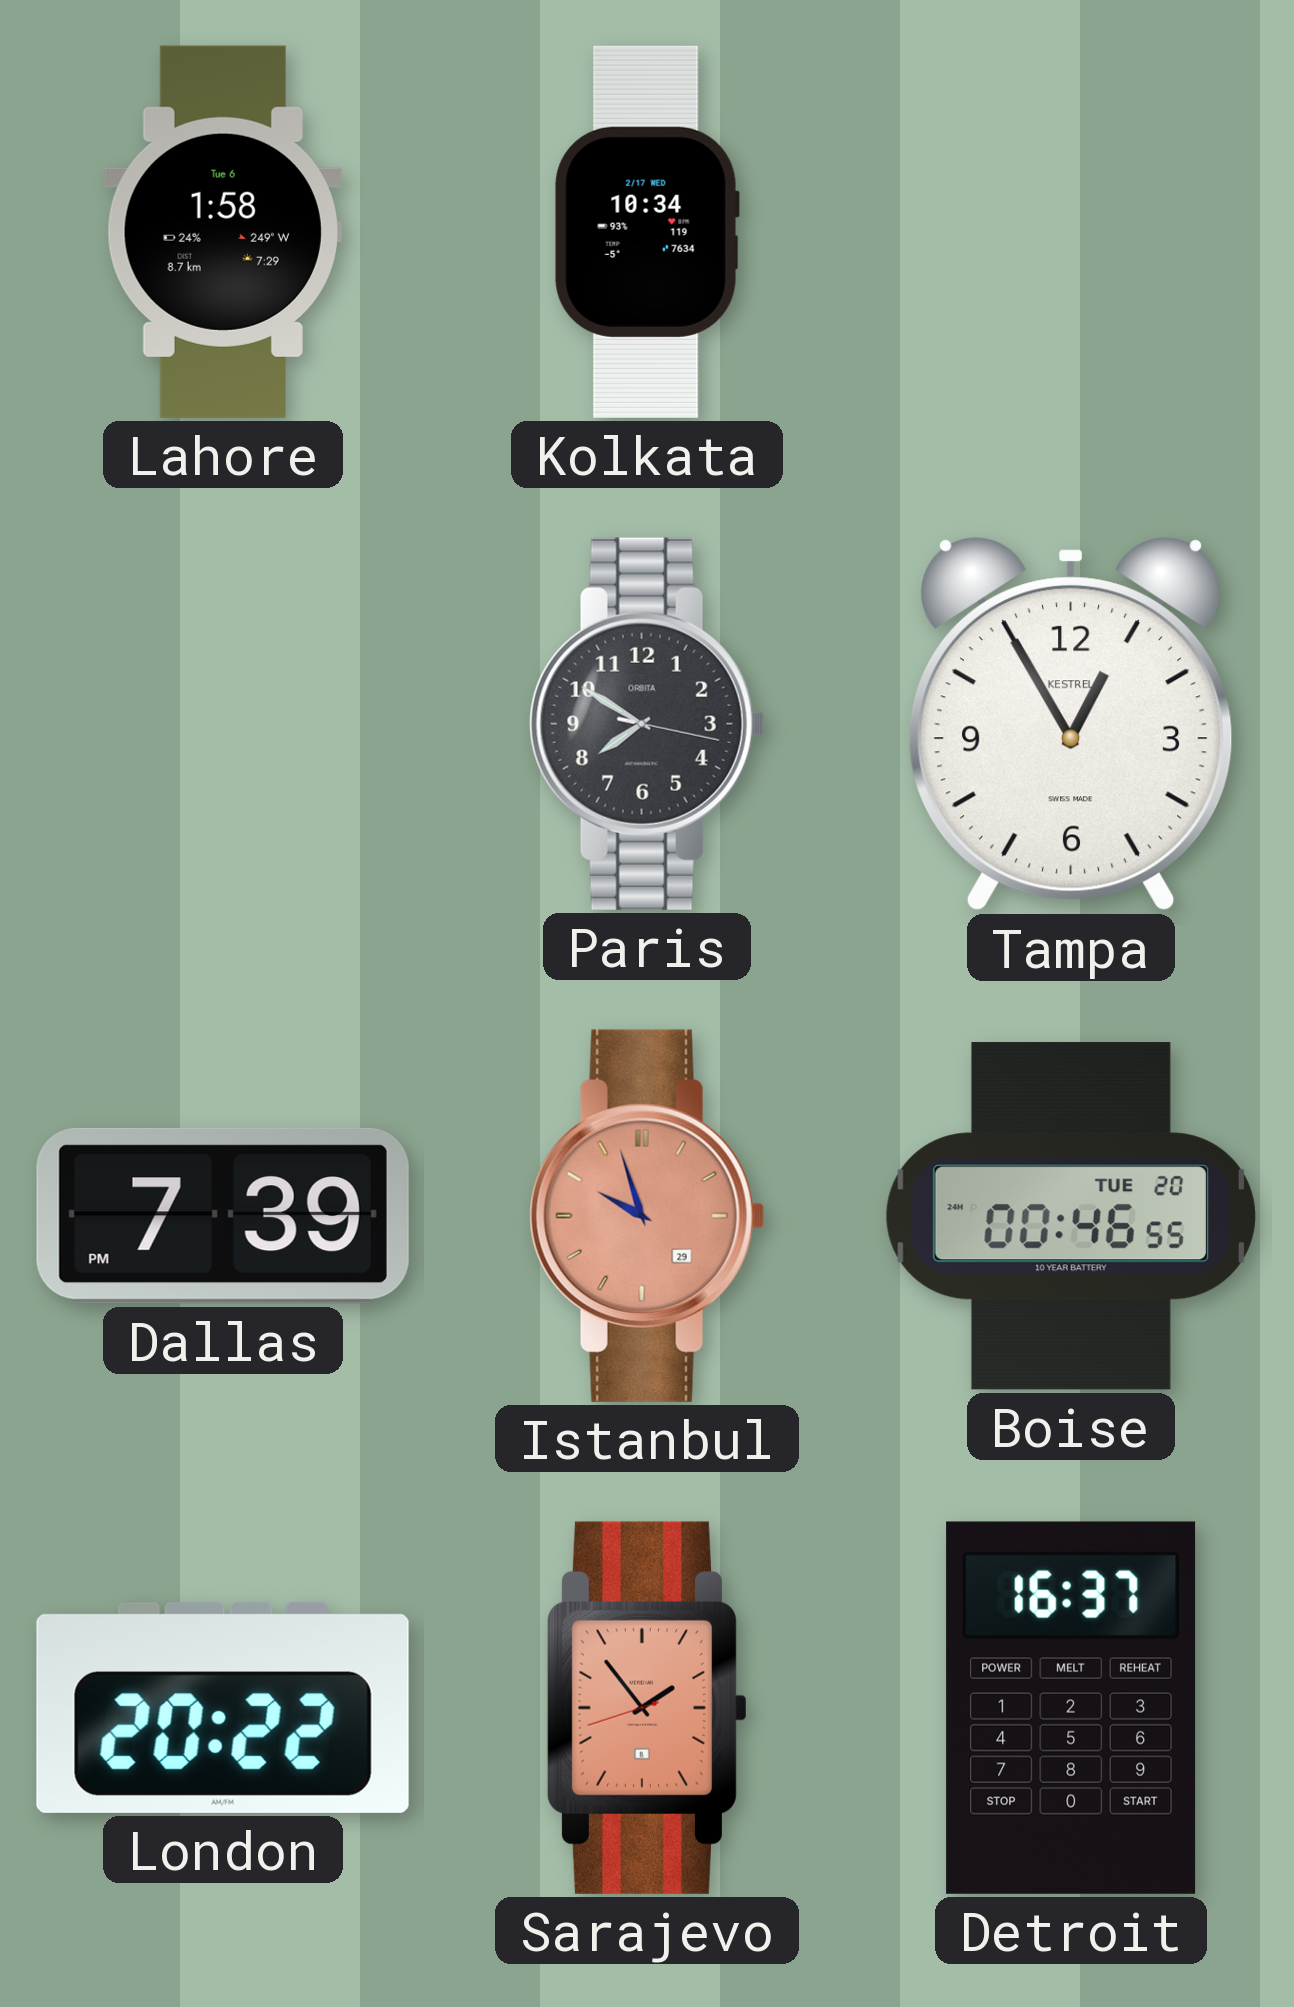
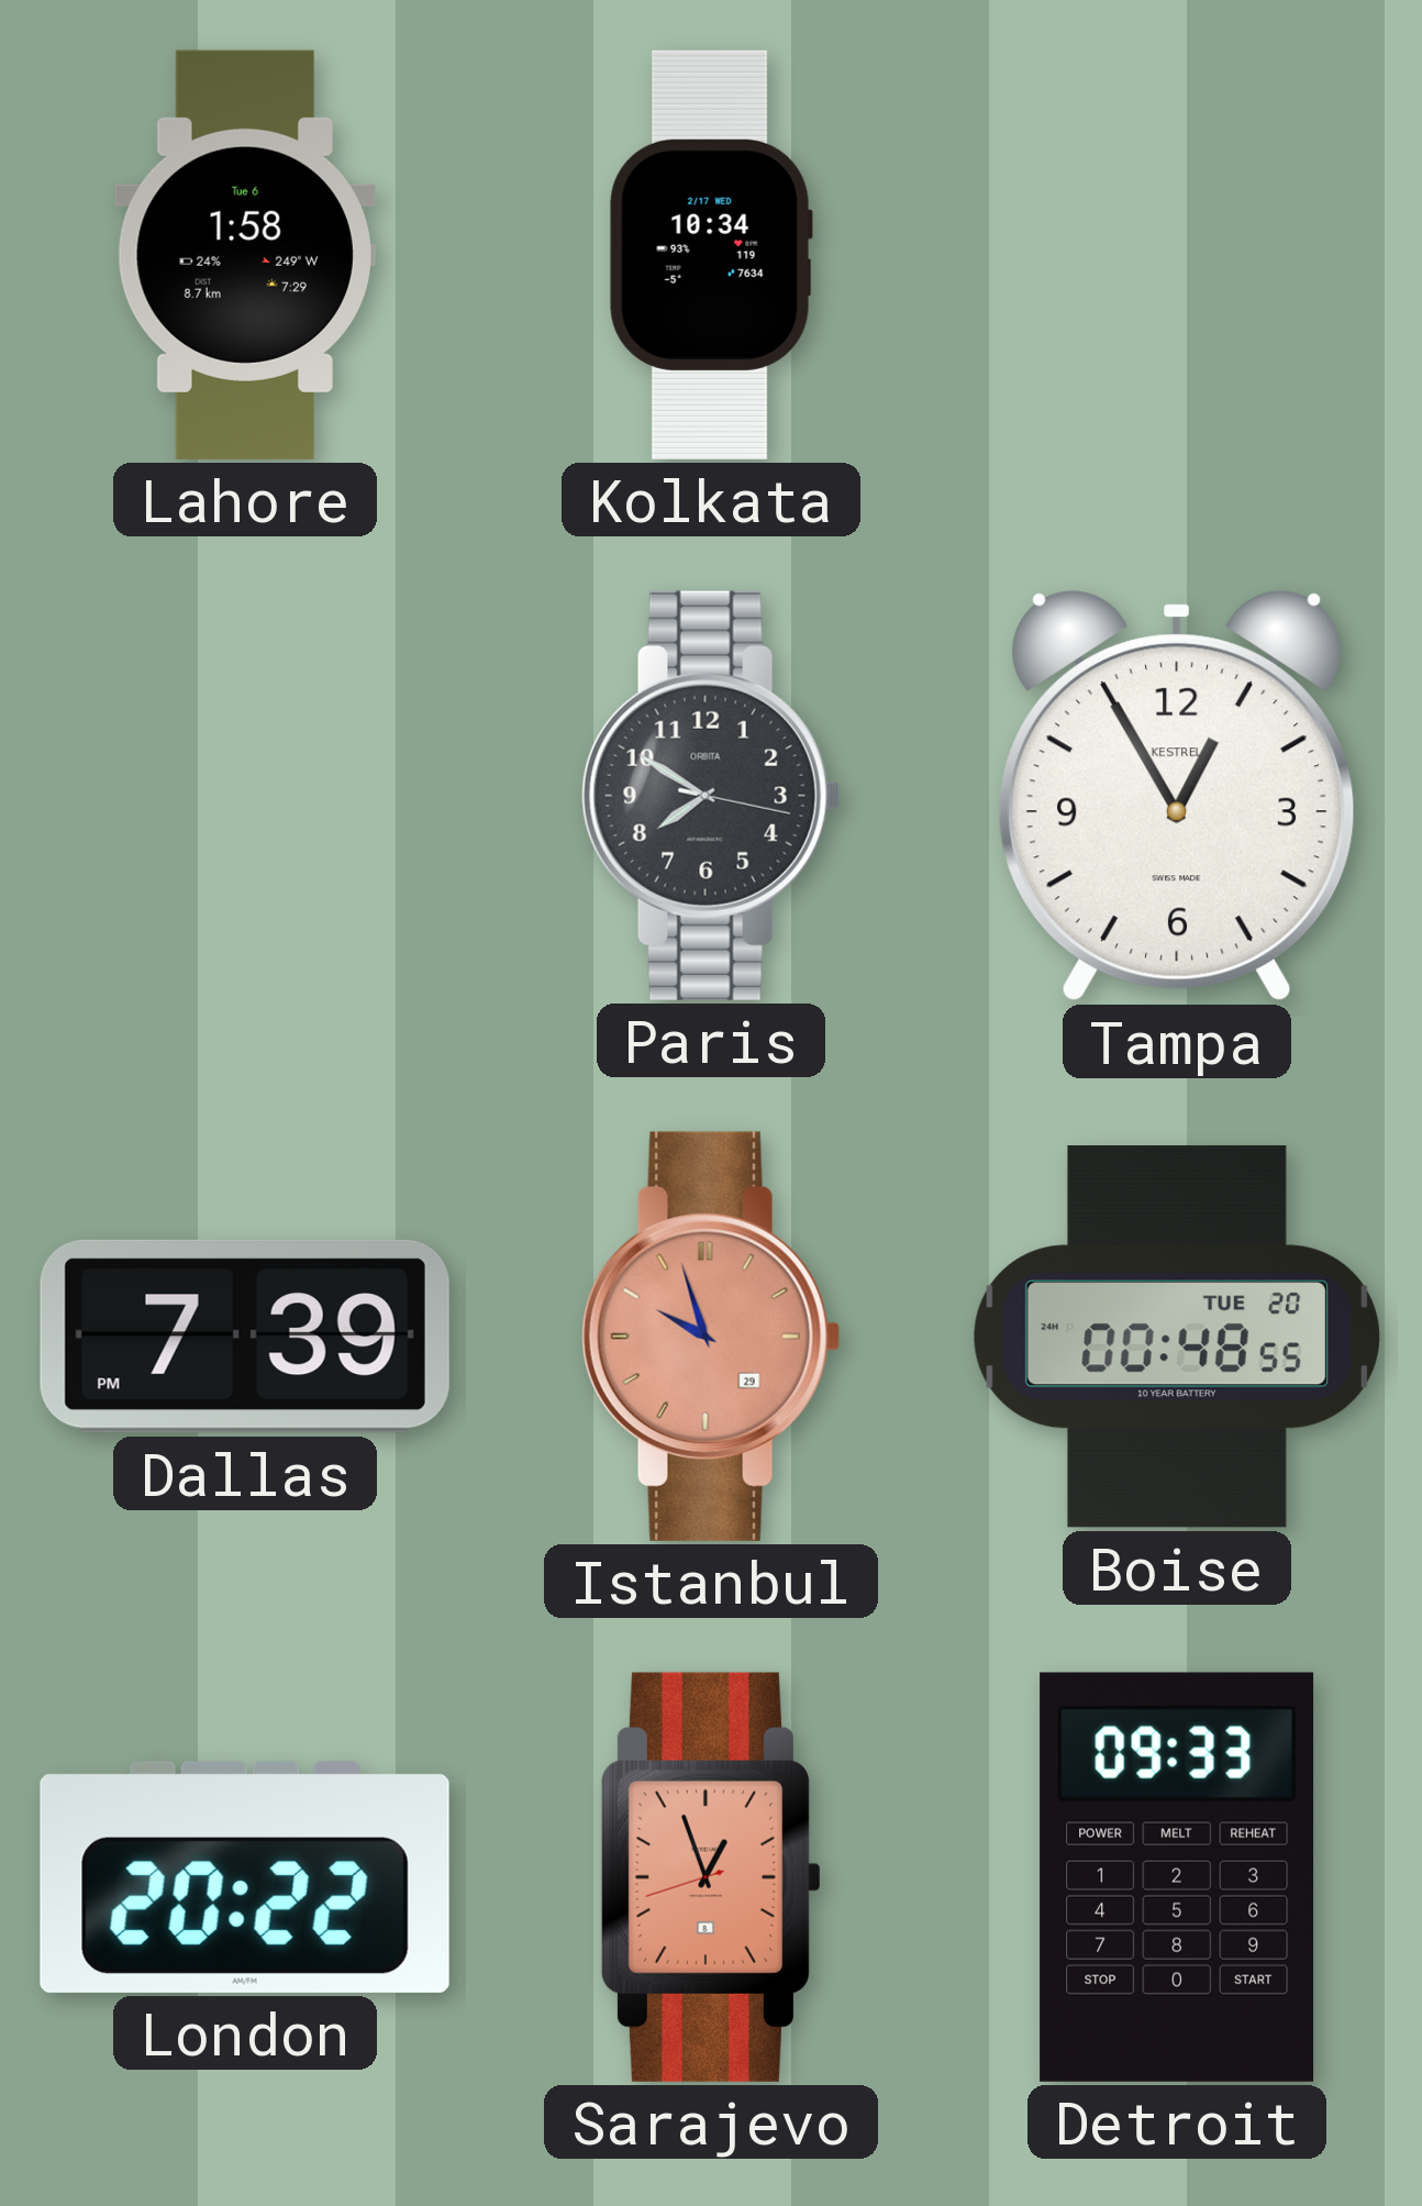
Boise: 00:46 -> 00:48 (1177, 1337)
Sarajevo: 1:53 -> 12:56 (710, 1877)
Detroit: 16:37 -> 09:33 (1177, 1877)
